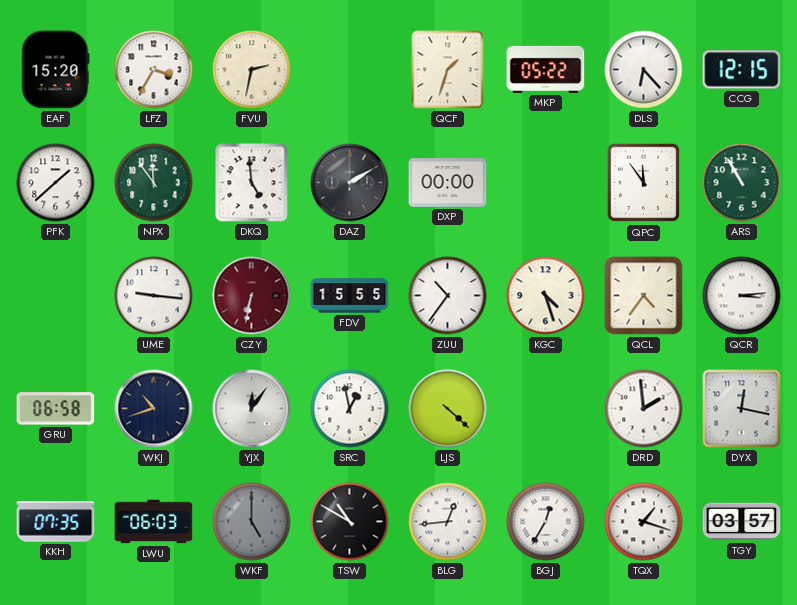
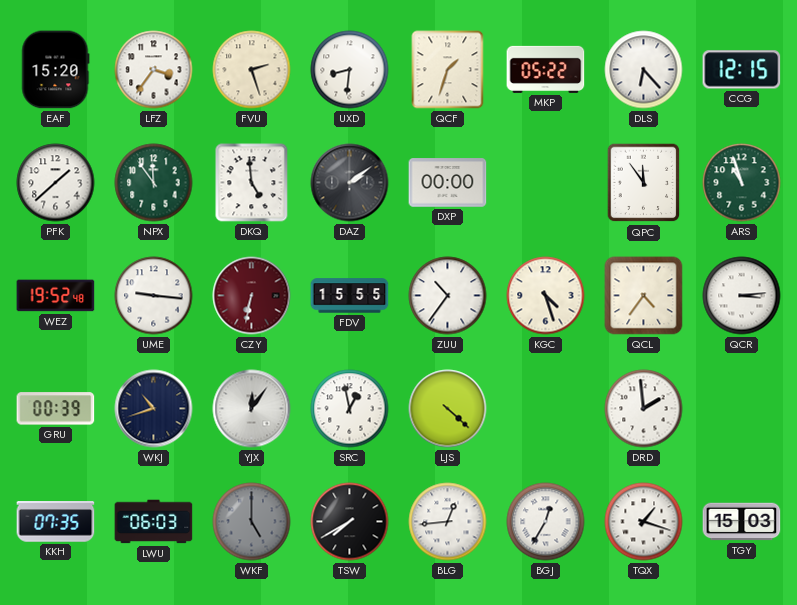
LFZ: 3:35 -> 3:36 (154, 70)
FVU: 2:32 -> 2:27 (252, 70)
UXD: none -> 8:31 (350, 70)
DAZ: 2:10 -> 2:09 (350, 183)
ARS: 10:55 -> 10:57 (742, 183)
WEZ: none -> 19:52 (56, 296)
GRU: 06:58 -> 00:39 (56, 409)
DYX: 12:17 -> none (742, 409)
TSW: 10:50 -> 7:40 (350, 522)
TGY: 03:57 -> 15:03 (742, 522)
